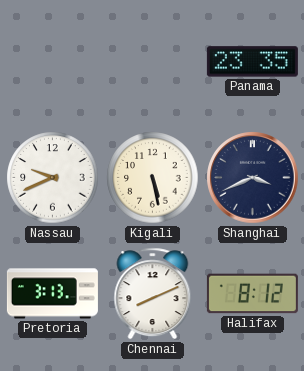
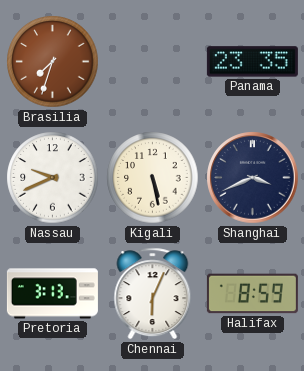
Brasilia: none -> 7:33 (53, 62)
Chennai: 8:11 -> 6:04 (153, 294)
Halifax: 8:12 -> 8:59 (252, 294)
